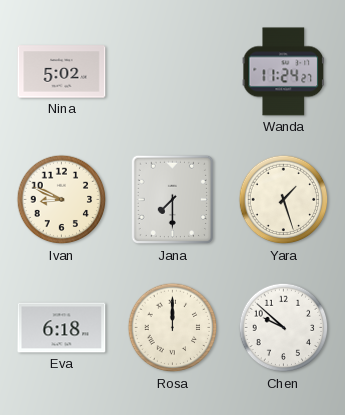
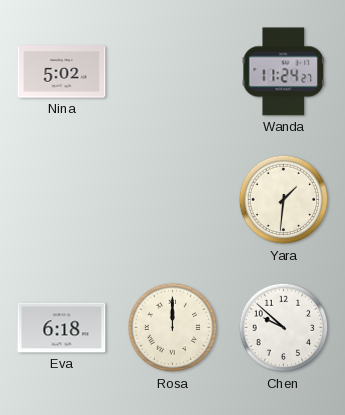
Ivan: 8:49 -> none (62, 200)
Jana: 7:30 -> none (172, 200)
Yara: 1:27 -> 1:31 (284, 200)
